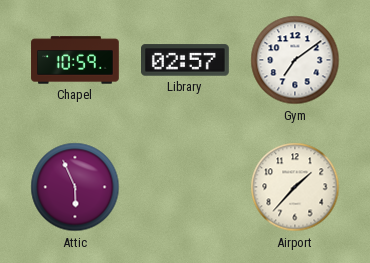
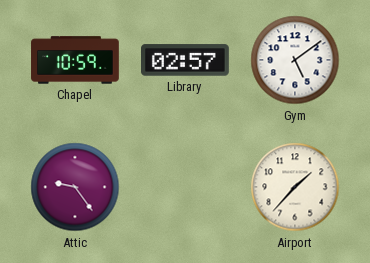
Gym: 7:09 -> 5:09 (295, 60)
Attic: 5:56 -> 9:24 (75, 187)
